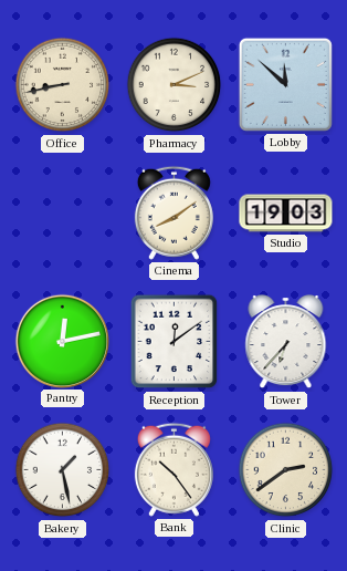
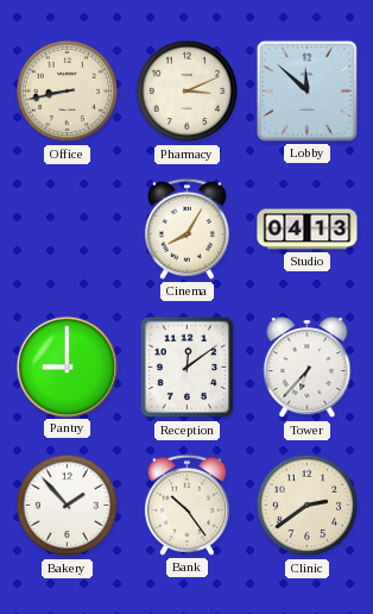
Cinema: 8:09 -> 8:05 (186, 228)
Studio: 19:03 -> 04:13 (308, 230)
Pantry: 12:13 -> 9:00 (67, 366)
Bakery: 1:28 -> 1:53 (68, 506)
